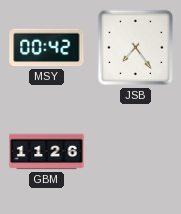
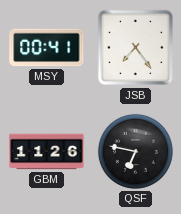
MSY: 00:42 -> 00:41 (47, 48)
QSF: none -> 6:47 (135, 151)
